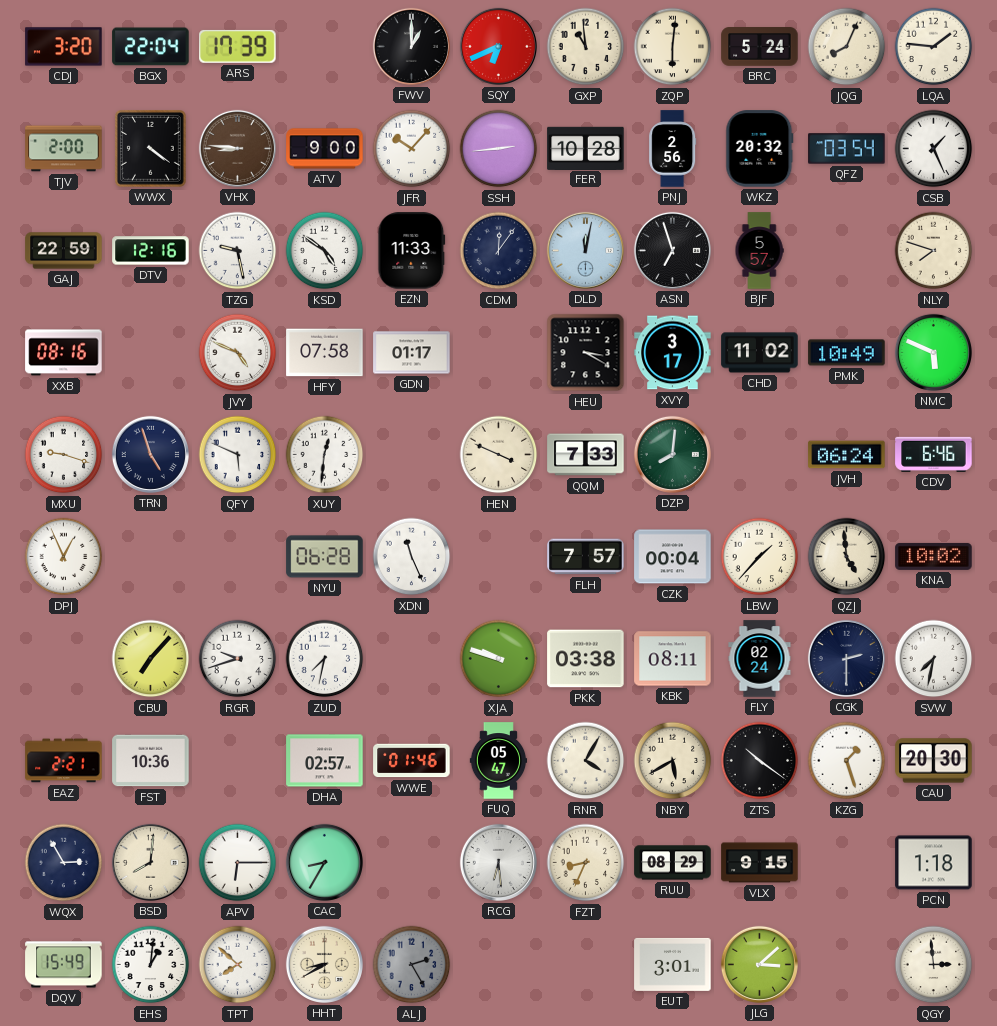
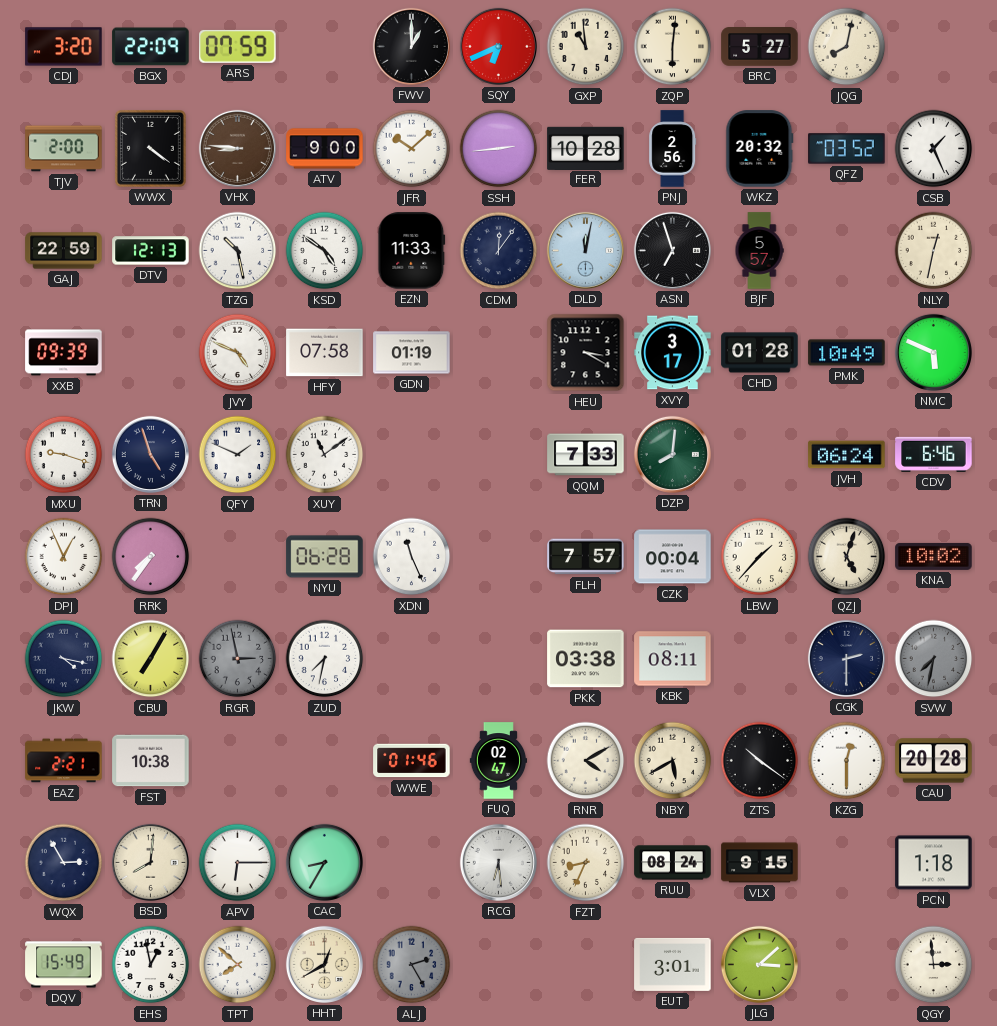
BGX: 22:04 -> 22:09 (151, 47)
ARS: 17:39 -> 07:59 (238, 46)
BRC: 5:24 -> 5:27 (760, 47)
JQG: 8:04 -> 8:02 (847, 47)
LQA: 1:46 -> none (934, 47)
JFR: 10:07 -> 10:08 (412, 149)
QFZ: 03:54 -> 03:52 (847, 149)
DTV: 12:16 -> 12:13 (151, 251)
TZG: 9:28 -> 10:28 (238, 251)
NLY: 7:48 -> 12:32 (934, 251)
XXB: 08:16 -> 09:39 (64, 353)
GDN: 01:17 -> 01:19 (412, 353)
CHD: 11:02 -> 01:28 (760, 353)
QFY: 5:49 -> 1:49 (238, 455)
XUY: 12:31 -> 11:09 (325, 455)
HEN: 3:49 -> none (499, 455)
RRK: none -> 7:36 (151, 557)
QZJ: 4:59 -> 5:03 (847, 557)
JKW: none -> 4:17 (64, 659)
CBU: 7:07 -> 7:05 (151, 659)
RGR: 9:42 -> 2:58 (238, 659)
RGR dial: white -> grey (238, 659)
XJA: 9:48 -> none (499, 659)
FLY: 02:24 -> none (760, 659)
SVW dial: white -> grey (934, 659)
FST: 10:36 -> 10:38 (151, 761)
DHA: 02:57 -> none (325, 761)
FUQ: 05:47 -> 02:47 (499, 761)
RNR: 4:05 -> 4:10 (586, 761)
KZG: 1:27 -> 12:30 (847, 761)
CAU: 20:30 -> 20:28 (934, 761)
RUU: 08:29 -> 08:24 (673, 863)
EHS: 1:01 -> 12:58 (151, 965)
HHT: 8:40 -> 12:40 (324, 964)
